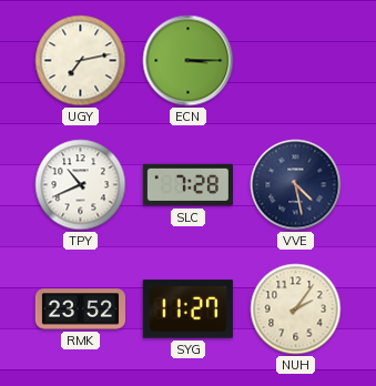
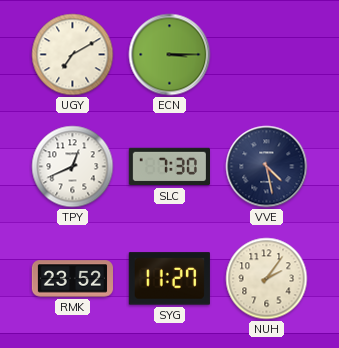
UGY: 7:13 -> 7:10 (73, 55)
TPY: 10:41 -> 12:41 (73, 167)
SLC: 7:28 -> 7:30 (169, 167)
